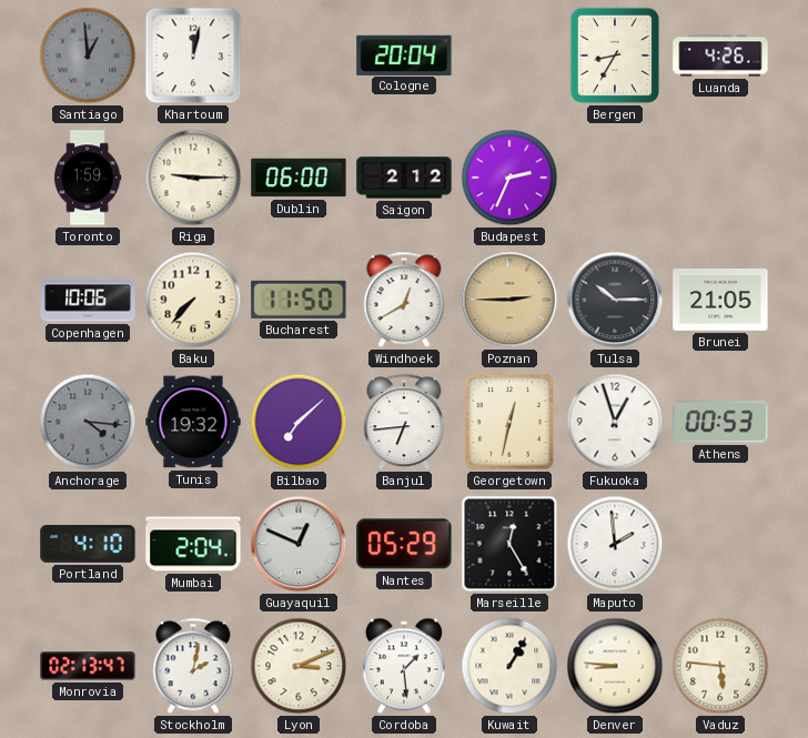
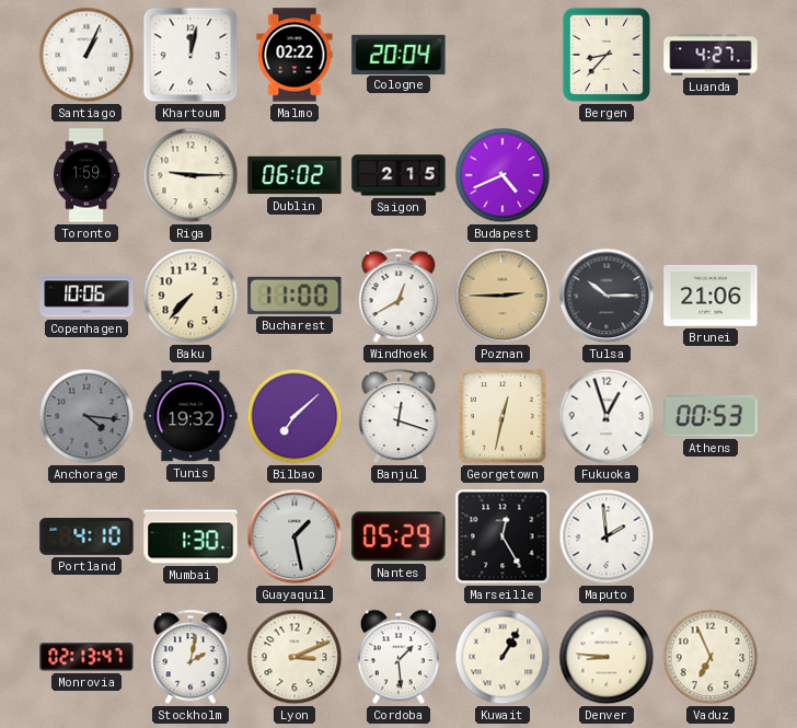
Santiago: 12:59 -> 1:04 (86, 55)
Santiago dial: grey -> white (86, 55)
Malmo: none -> 02:22 (294, 55)
Bergen: 8:35 -> 8:37 (607, 55)
Luanda: 4:26 -> 4:27 (711, 55)
Dublin: 06:00 -> 06:02 (294, 175)
Saigon: 2:12 -> 2:15 (399, 175)
Budapest: 2:34 -> 4:41 (503, 175)
Bucharest: 11:50 -> 11:00 (294, 296)
Brunei: 21:05 -> 21:06 (711, 297)
Banjul: 6:44 -> 12:18 (399, 416)
Mumbai: 2:04 -> 1:30 (190, 536)
Guayaquil: 12:49 -> 1:28 (294, 536)
Vaduz: 5:46 -> 6:56 (711, 657)
